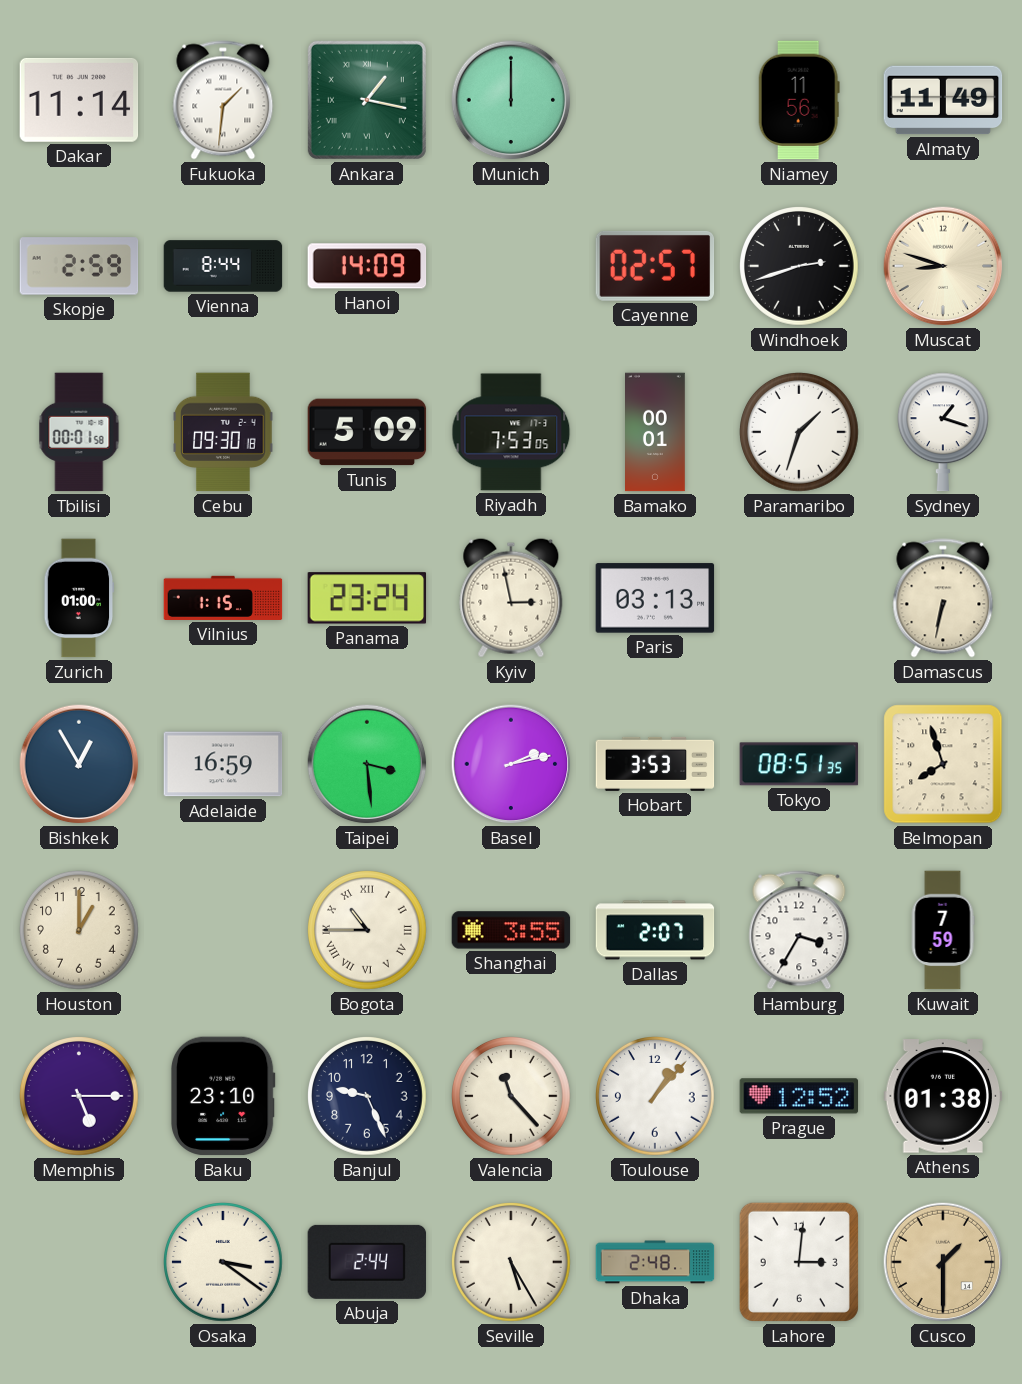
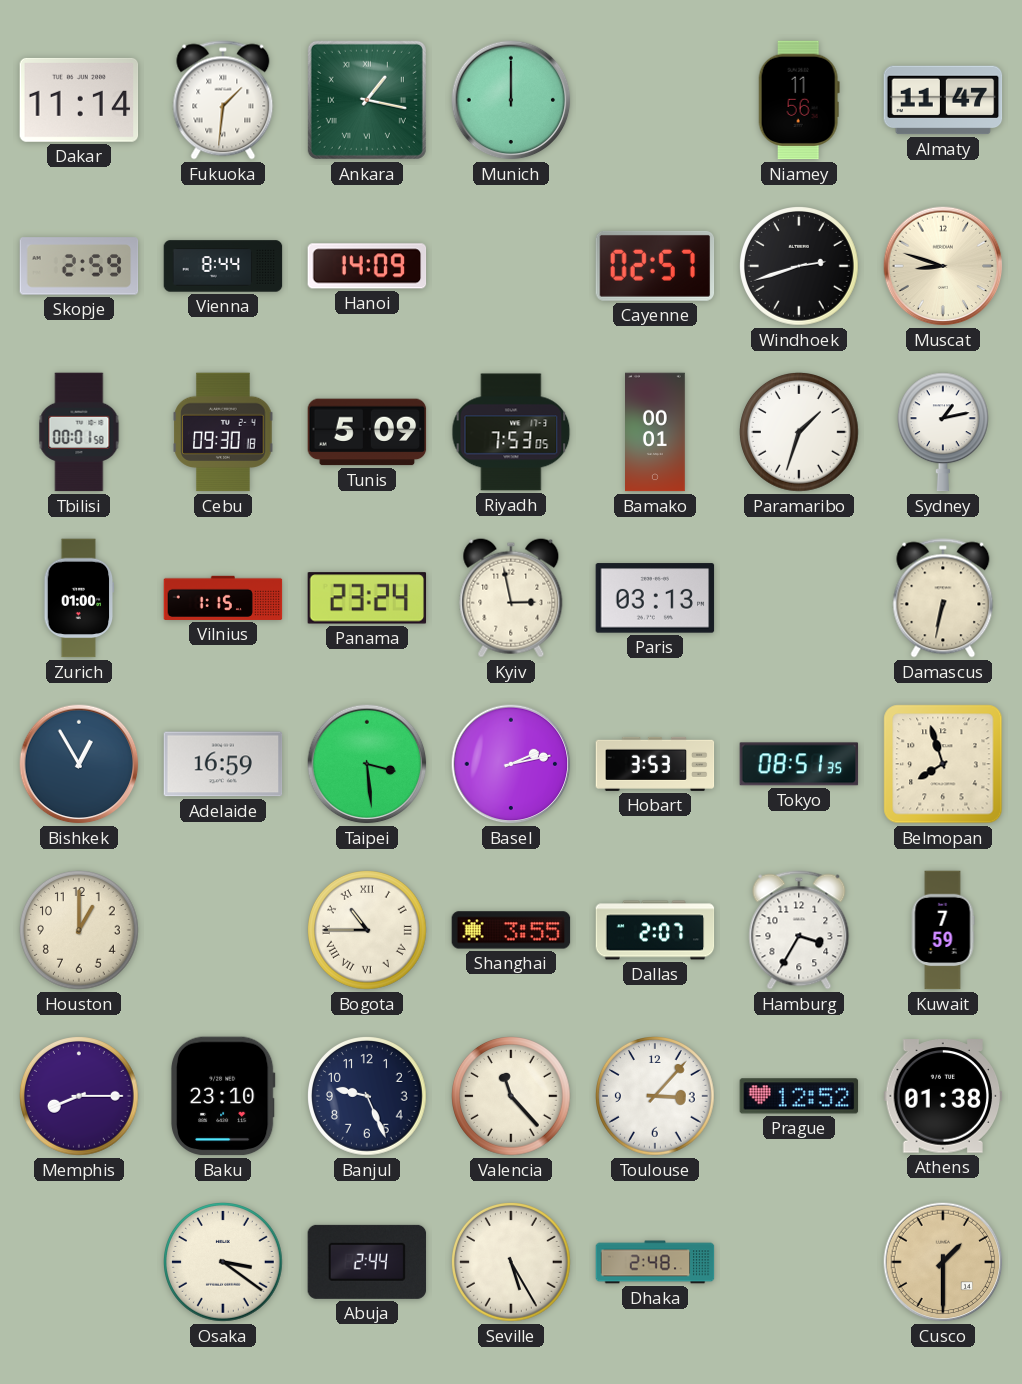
Almaty: 11:49 -> 11:47 (943, 100)
Sydney: 1:18 -> 1:13 (943, 432)
Memphis: 5:15 -> 8:15 (80, 1097)
Toulouse: 1:07 -> 3:07 (656, 1097)
Lahore: 3:01 -> none (799, 1262)
